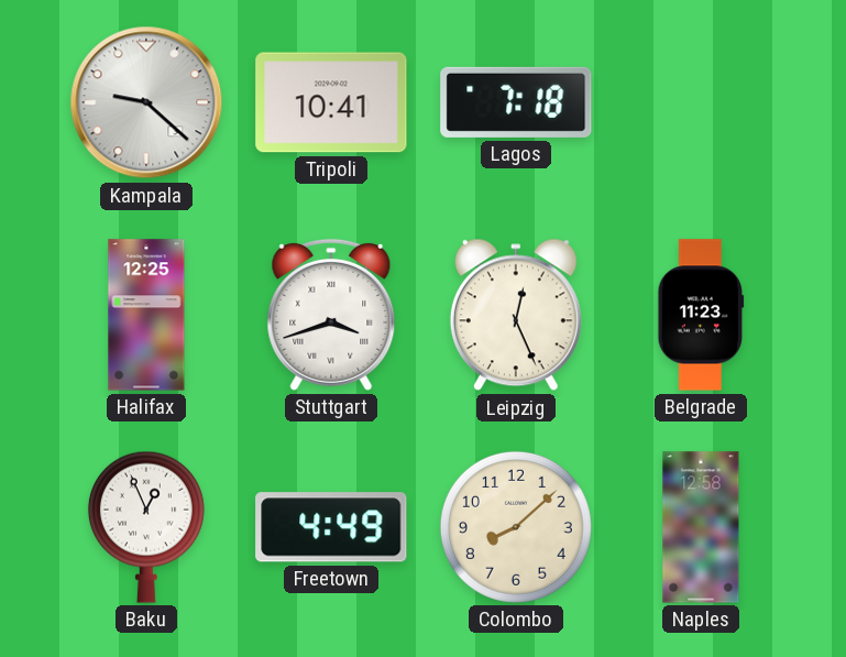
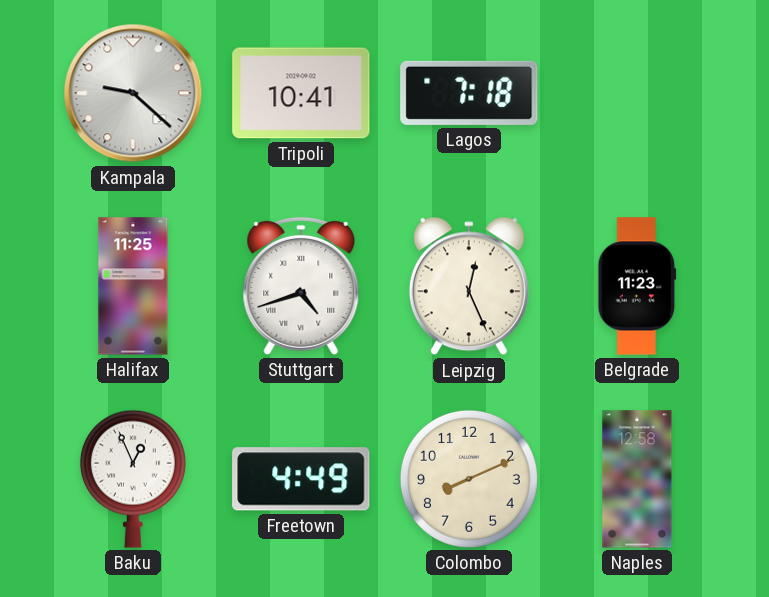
Halifax: 12:25 -> 11:25 (133, 286)
Stuttgart: 3:42 -> 4:42 (301, 286)
Colombo: 8:08 -> 8:11 (469, 479)
